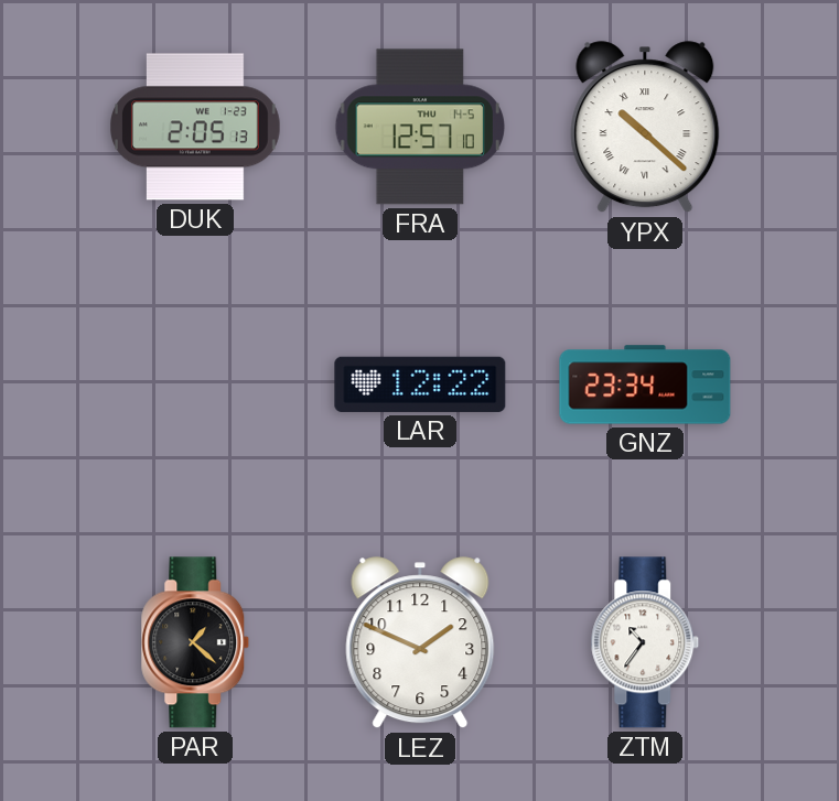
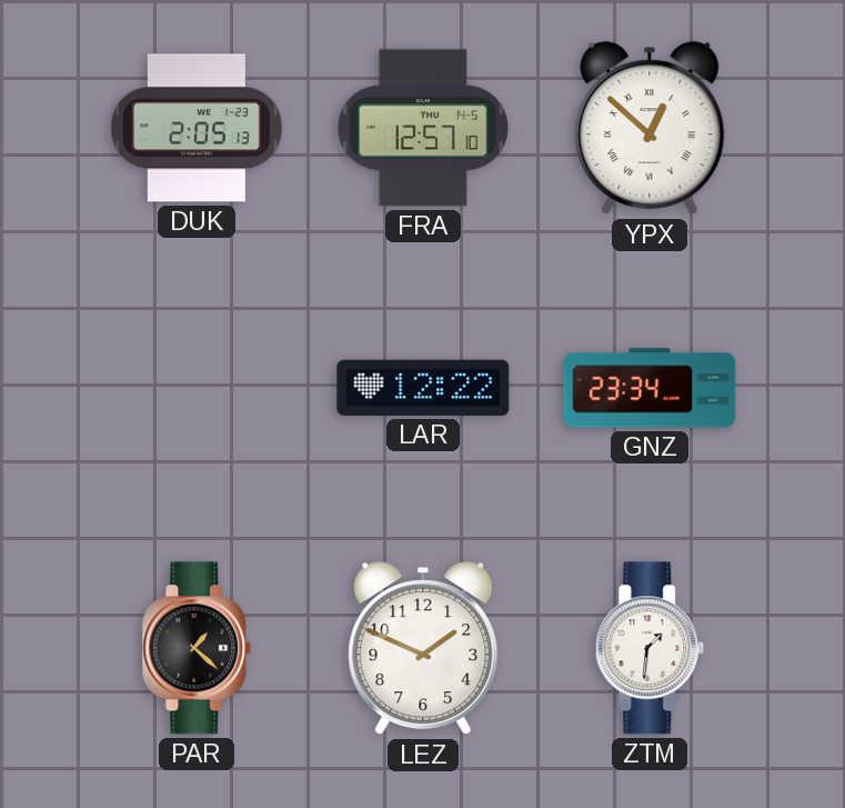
YPX: 10:22 -> 12:52 (650, 129)
ZTM: 10:36 -> 1:31 (650, 648)
